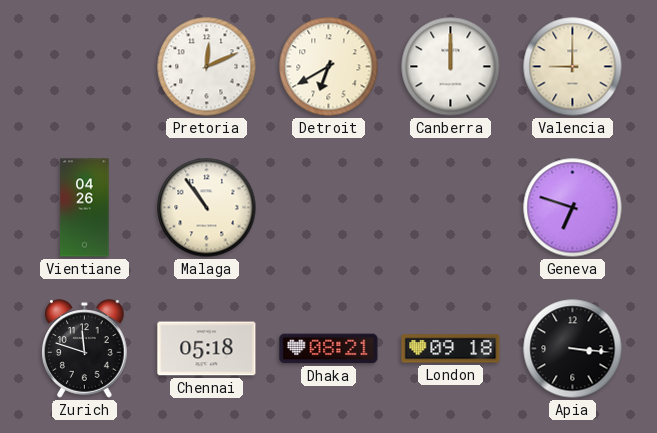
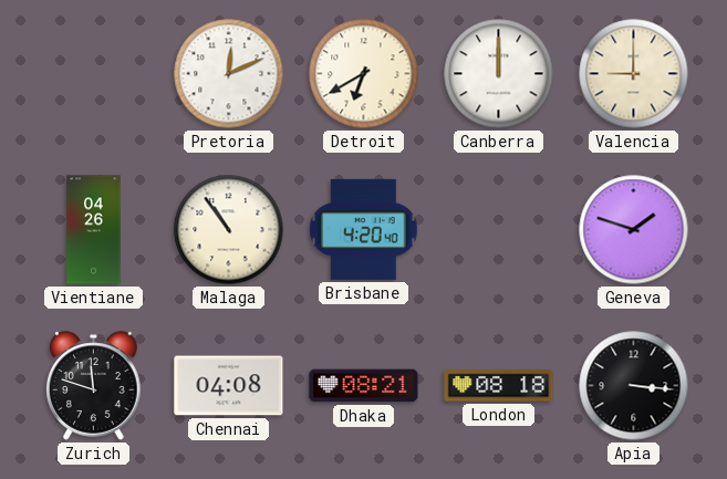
Brisbane: none -> 4:20 (364, 229)
Geneva: 6:48 -> 1:48 (634, 230)
Chennai: 05:18 -> 04:08 (229, 386)
London: 09:18 -> 08:18 (499, 386)
